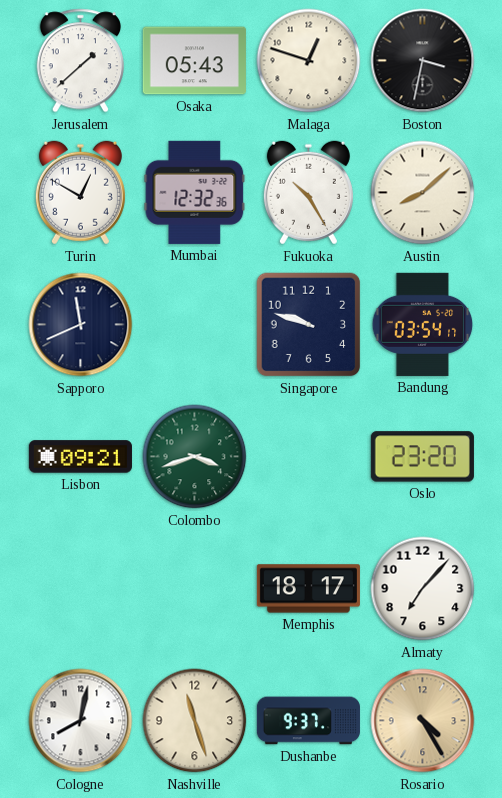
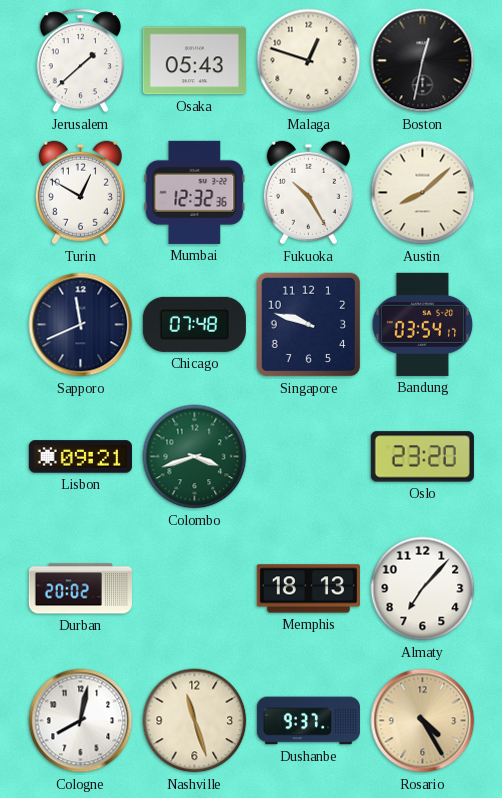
Boston: 3:32 -> 12:32 (423, 61)
Chicago: none -> 07:48 (194, 324)
Durban: none -> 20:02 (80, 589)
Memphis: 18:17 -> 18:13 (308, 589)
